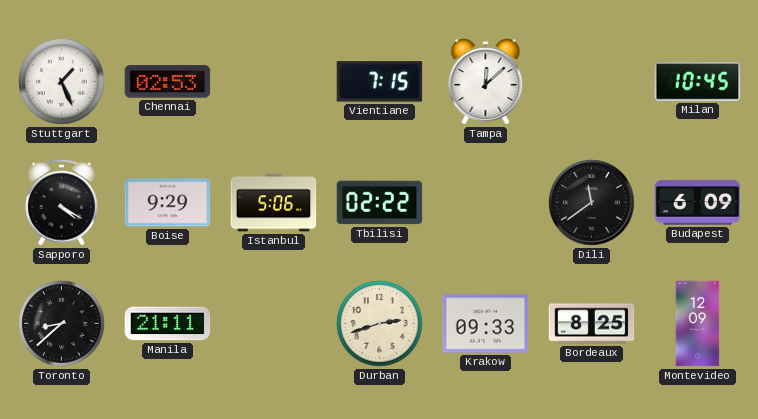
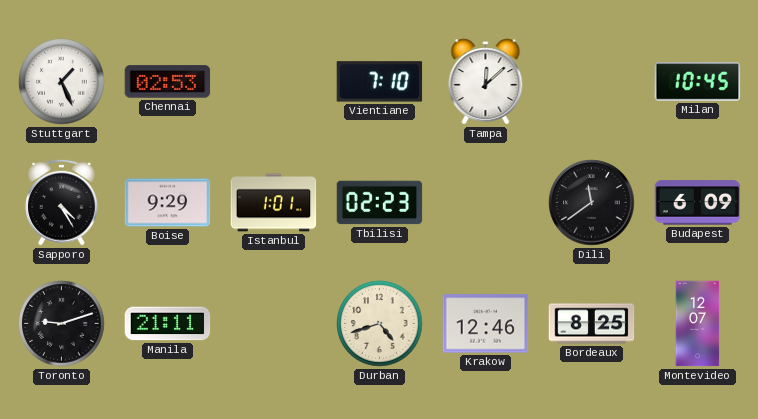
Vientiane: 7:15 -> 7:10 (380, 82)
Sapporo: 4:20 -> 4:25 (62, 202)
Istanbul: 5:06 -> 1:01 (274, 203)
Tbilisi: 02:22 -> 02:23 (380, 203)
Toronto: 8:38 -> 9:12 (62, 324)
Durban: 2:42 -> 4:42 (380, 324)
Krakow: 09:33 -> 12:46 (486, 324)
Montevideo: 12:09 -> 12:07 (698, 324)
